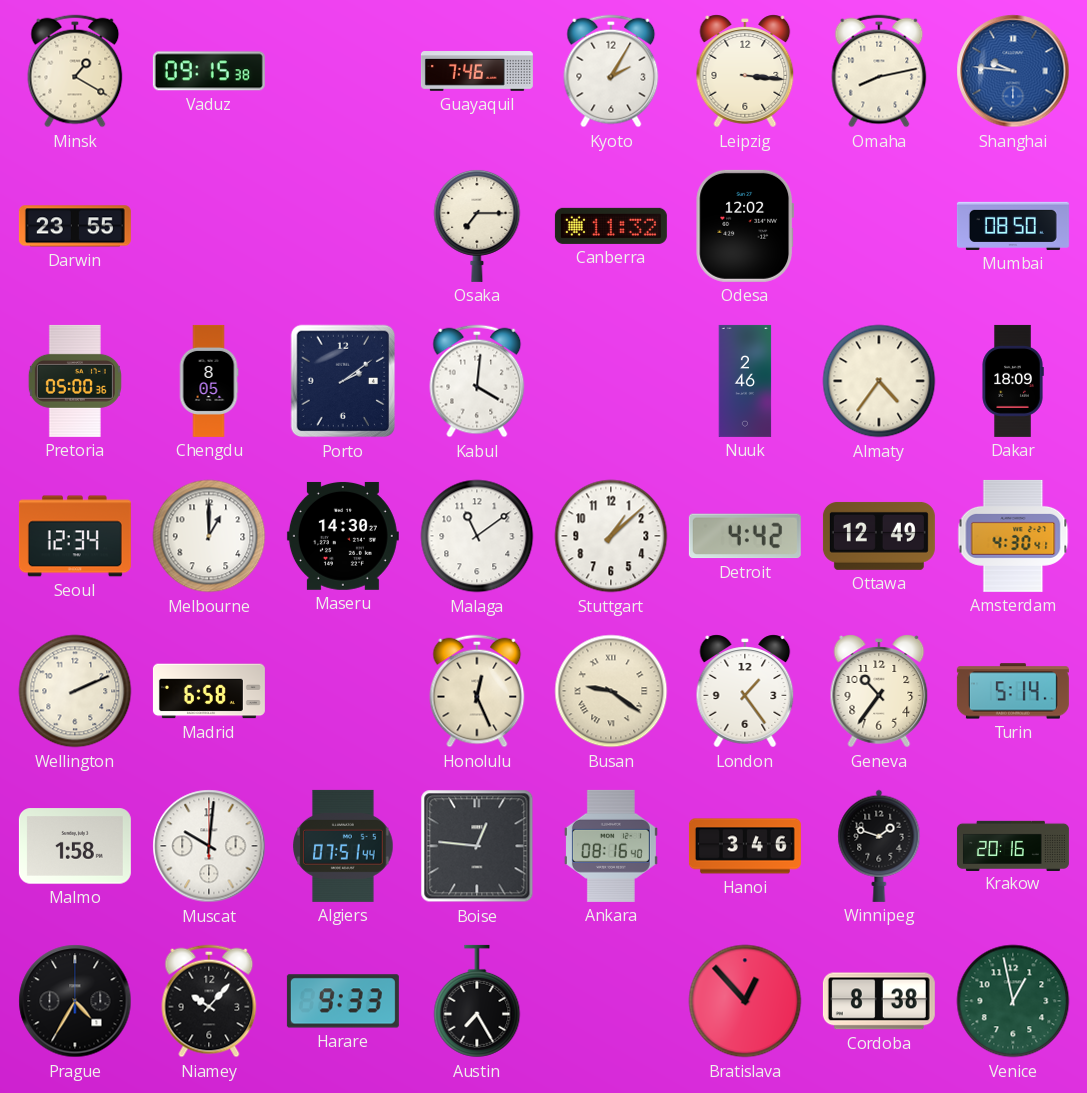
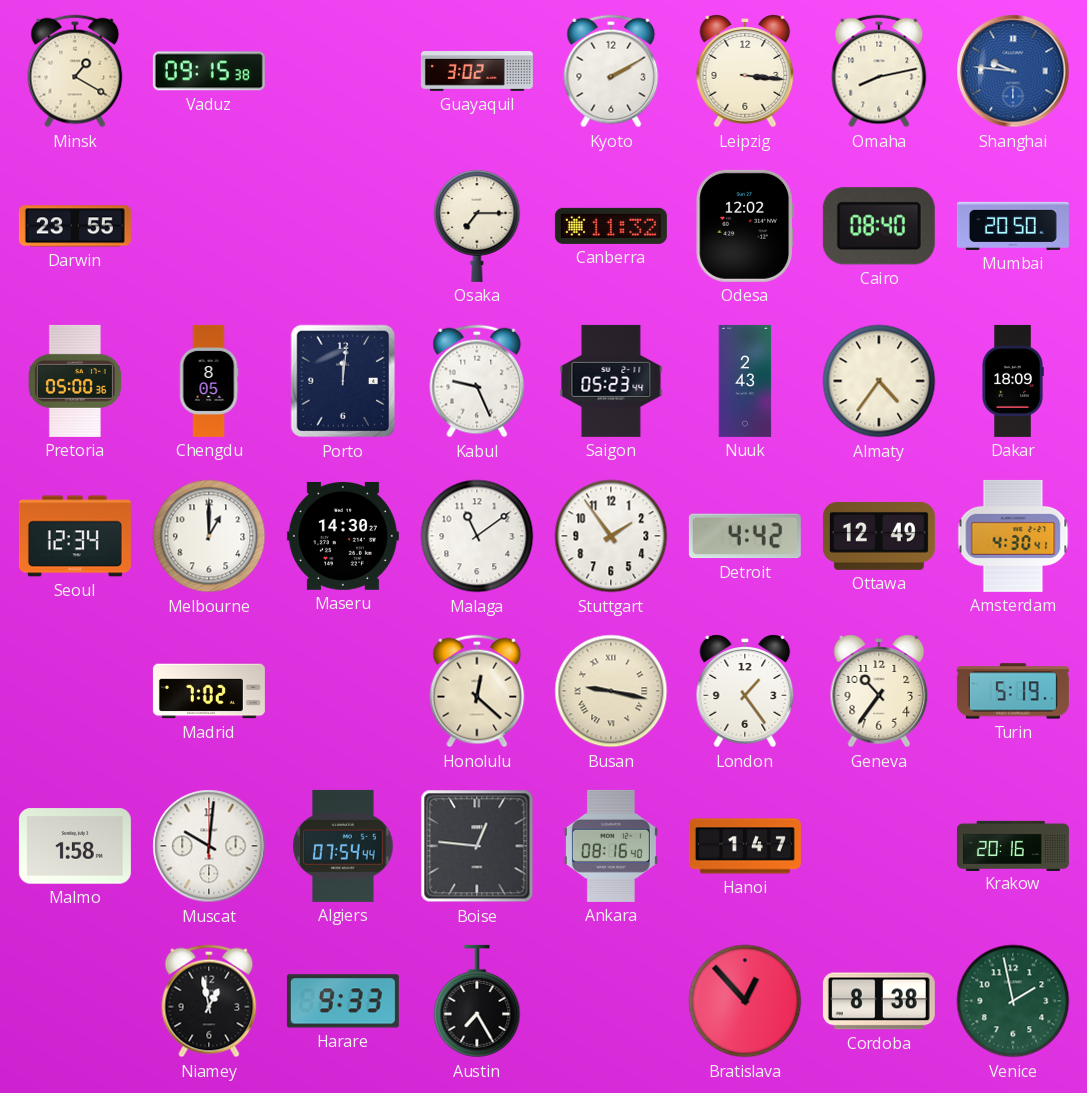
Guayaquil: 7:46 -> 3:02 (477, 72)
Kyoto: 2:05 -> 2:10 (611, 71)
Cairo: none -> 08:40 (879, 226)
Mumbai: 08:50 -> 20:50 (1013, 226)
Porto: 2:09 -> 12:01 (343, 381)
Kabul: 4:01 -> 9:26 (477, 381)
Saigon: none -> 05:23 (611, 381)
Nuuk: 2:46 -> 2:43 (745, 381)
Stuttgart: 1:08 -> 1:54 (611, 536)
Wellington: 2:11 -> none (75, 691)
Madrid: 6:58 -> 7:02 (209, 691)
Honolulu: 12:26 -> 12:22 (477, 691)
Busan: 9:21 -> 9:17 (611, 691)
Turin: 5:14 -> 5:19 (1013, 691)
Algiers: 07:51 -> 07:54 (343, 846)
Hanoi: 3:46 -> 1:47 (745, 846)
Winnipeg: 1:48 -> none (879, 846)
Prague: 4:35 -> none (75, 1001)
Niamey: 10:07 -> 12:58 (209, 1001)
Venice: 12:58 -> 1:58 (1013, 1001)
